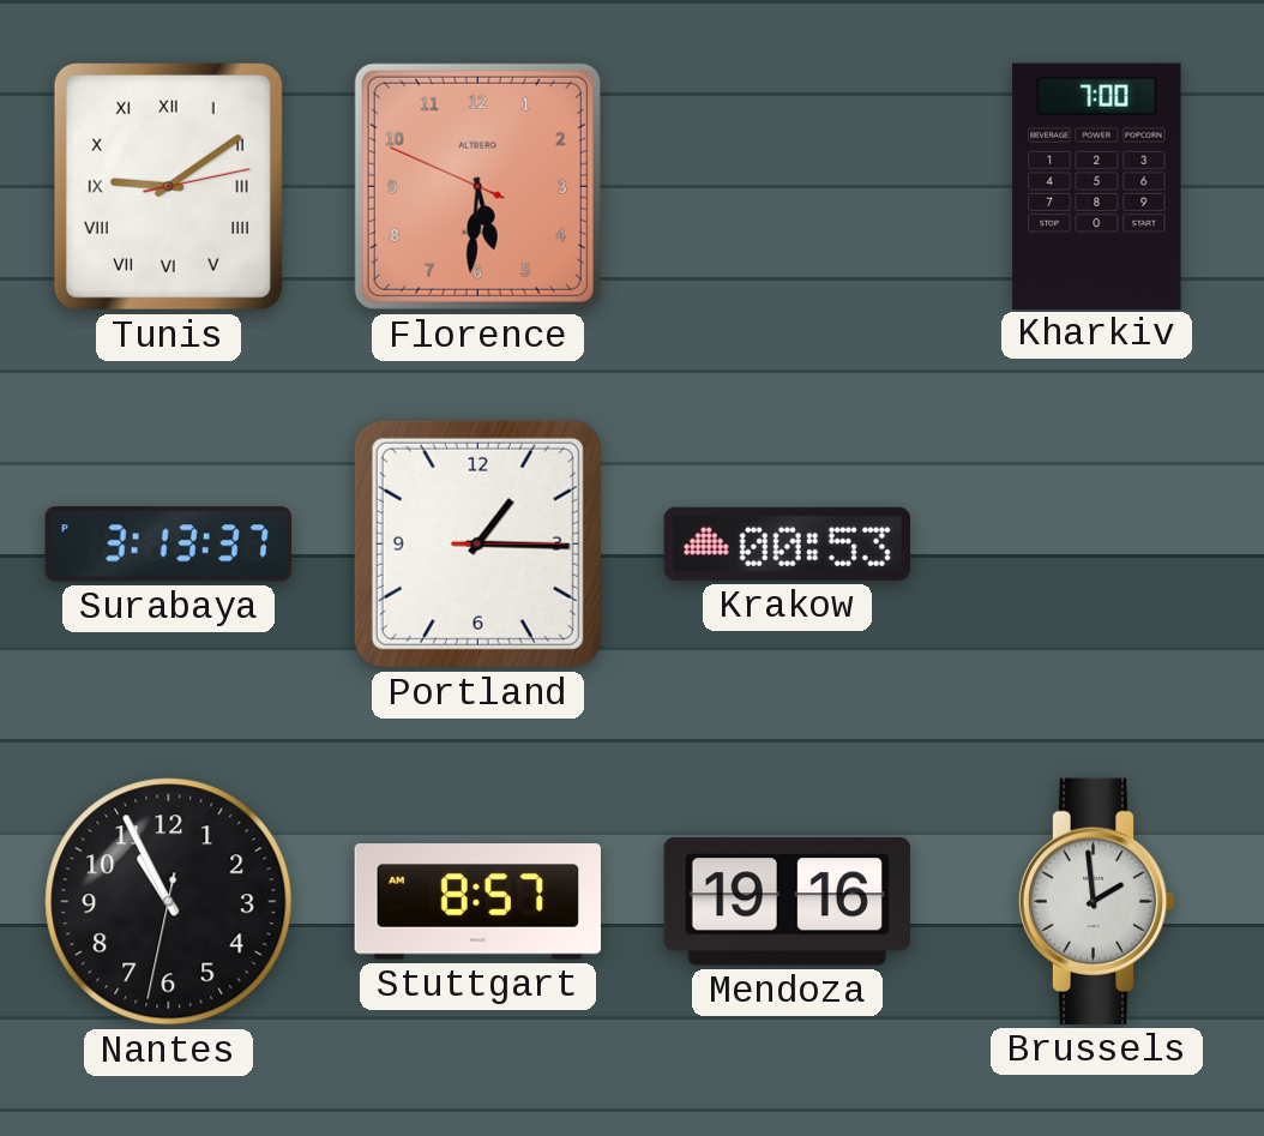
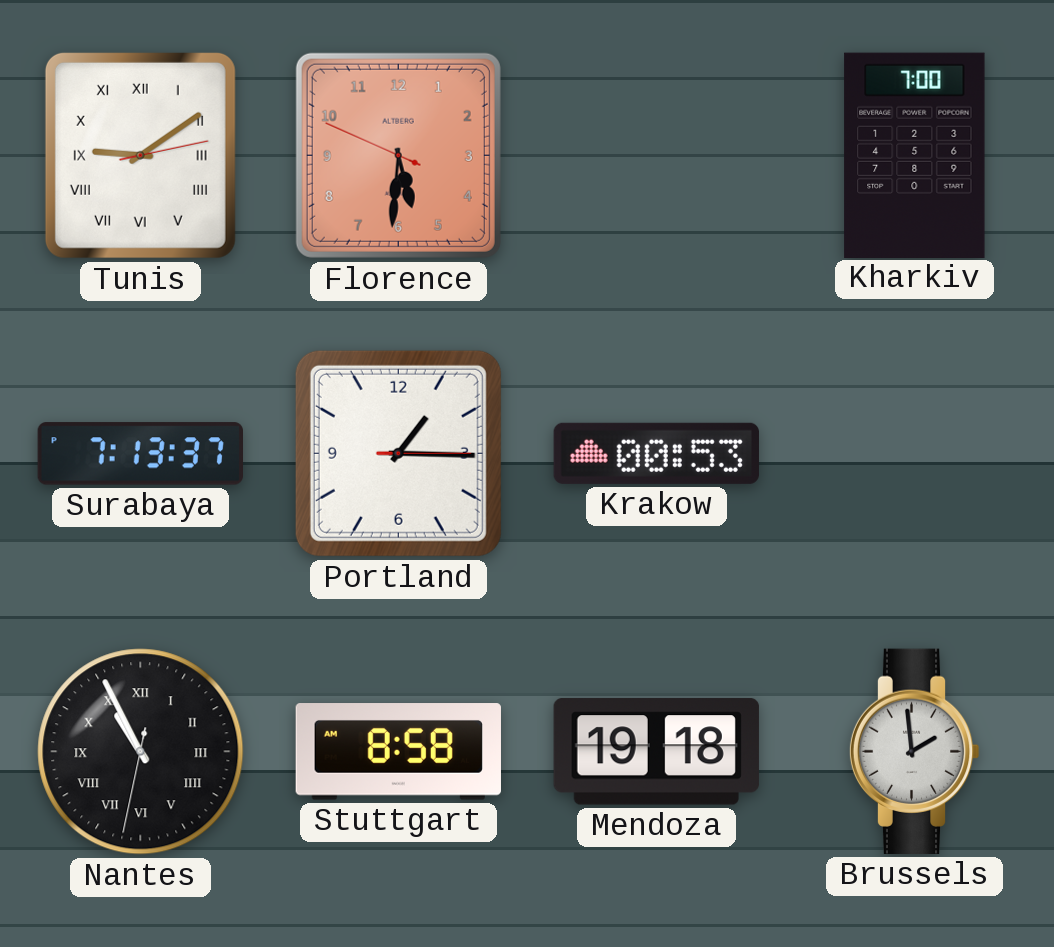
Surabaya: 3:13 -> 7:13 (140, 454)
Nantes numerals: Arabic -> Roman (141, 752)
Stuttgart: 8:57 -> 8:58 (398, 752)
Mendoza: 19:16 -> 19:18 (656, 752)
